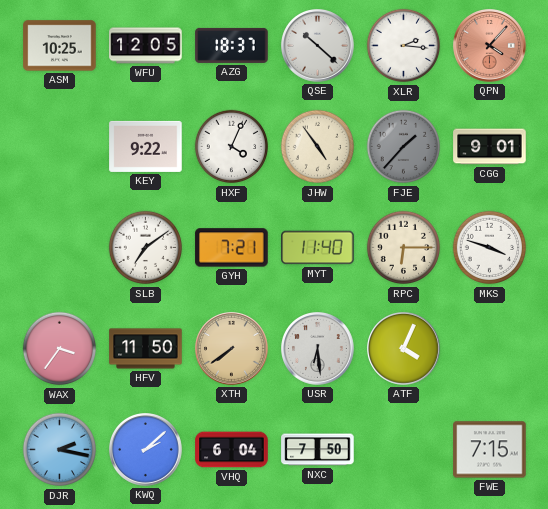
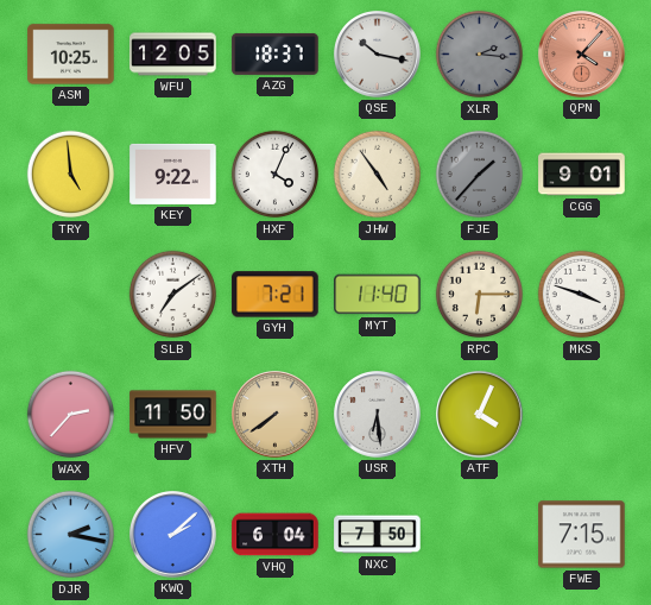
QSE: 10:22 -> 10:17 (378, 55)
XLR dial: white -> grey (480, 55)
TRY: none -> 4:59 (71, 175)
WAX: 3:36 -> 2:37 (71, 415)
